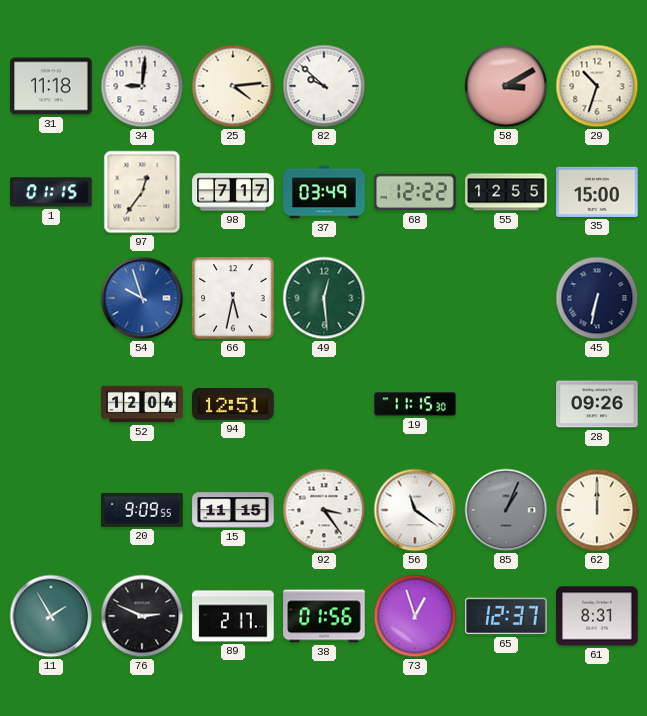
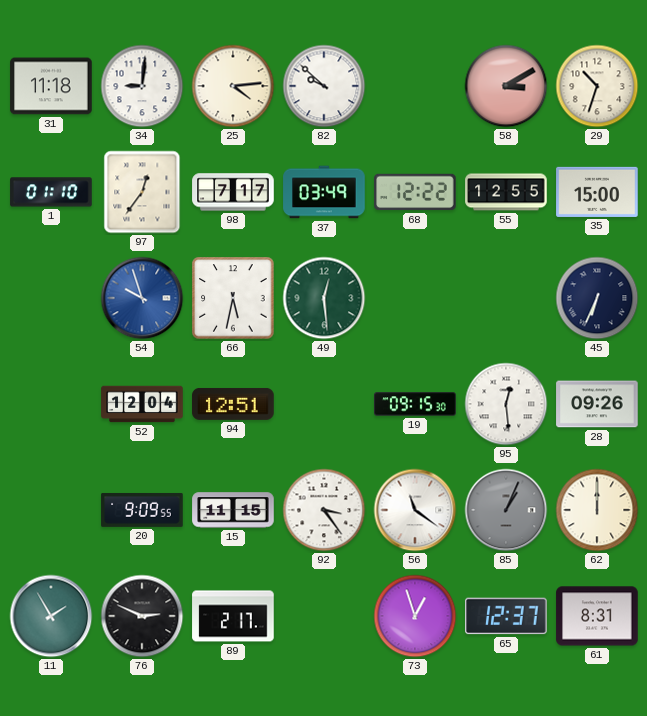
1: 01:15 -> 01:10 (51, 192)
45: 6:32 -> 6:34 (597, 298)
19: 11:15 -> 09:15 (415, 404)
95: none -> 12:29 (506, 404)
38: 01:56 -> none (324, 616)
